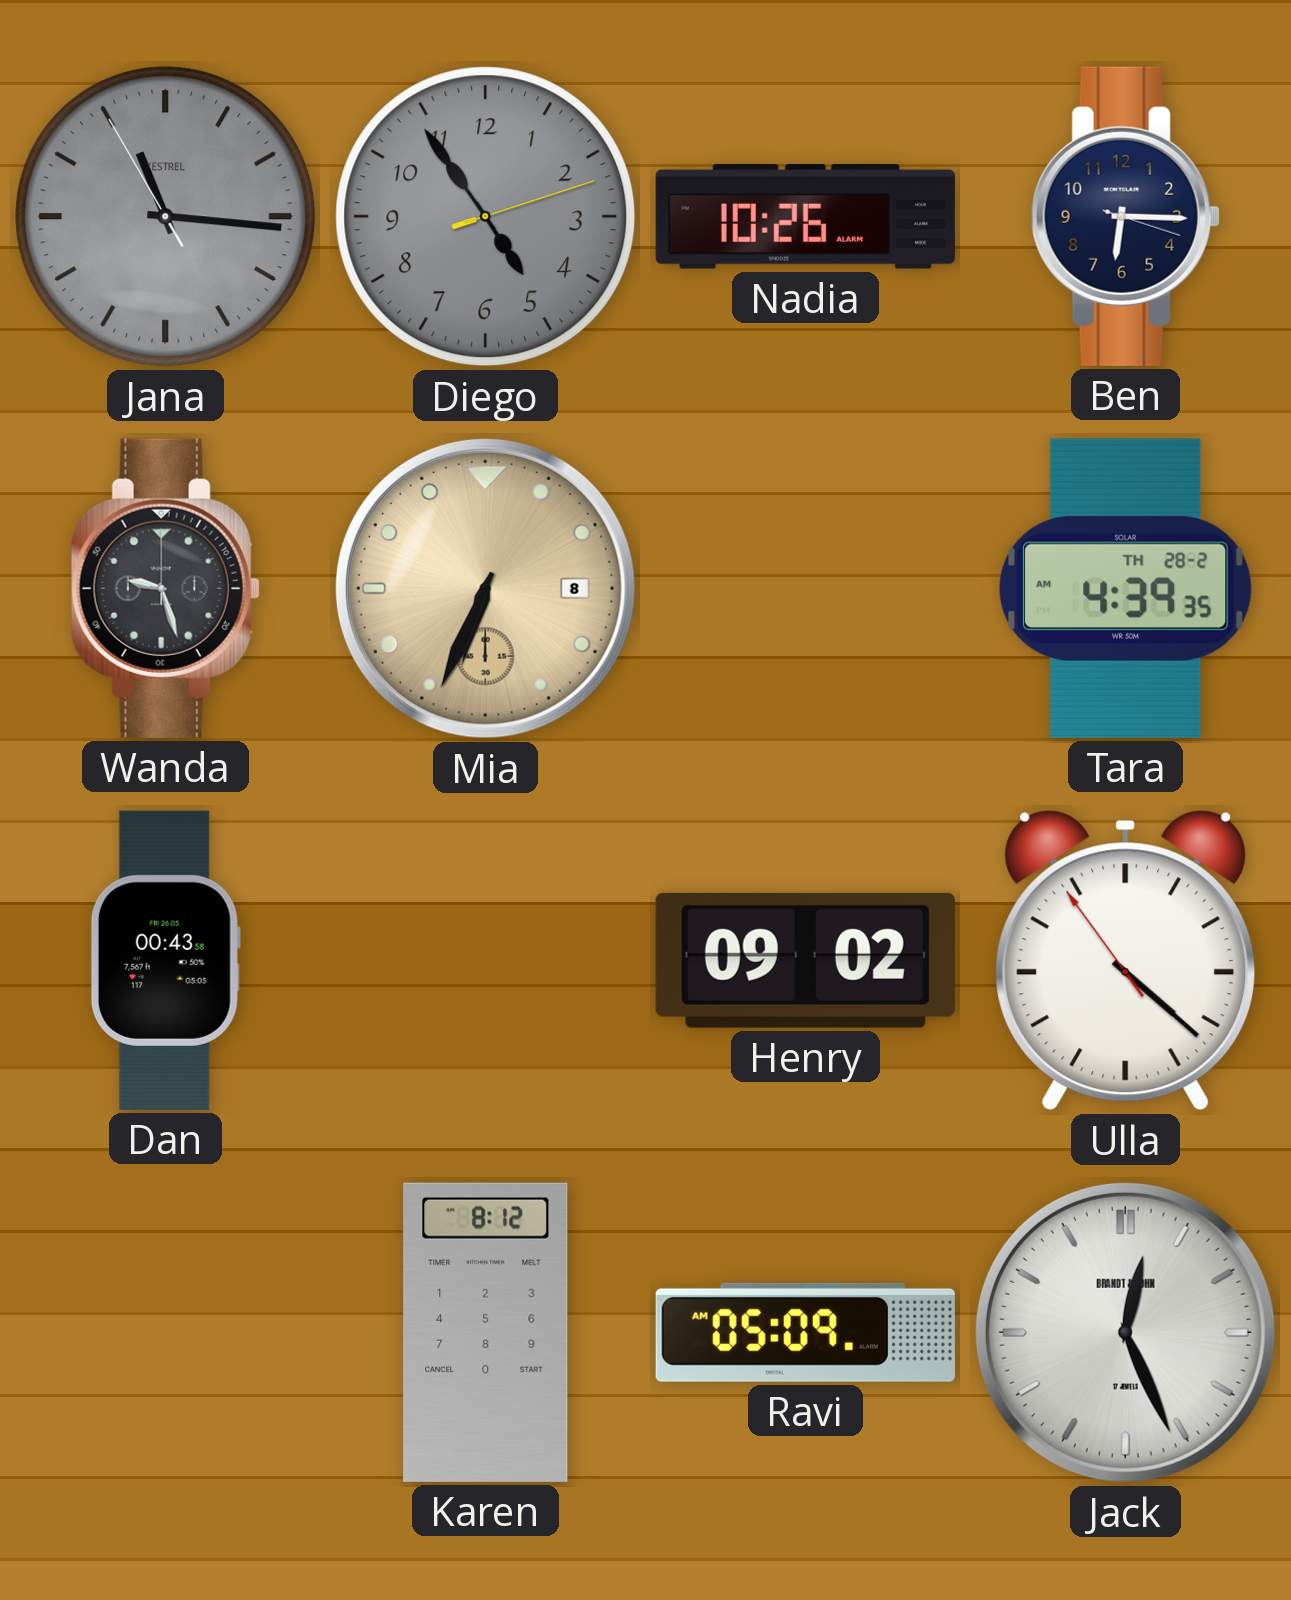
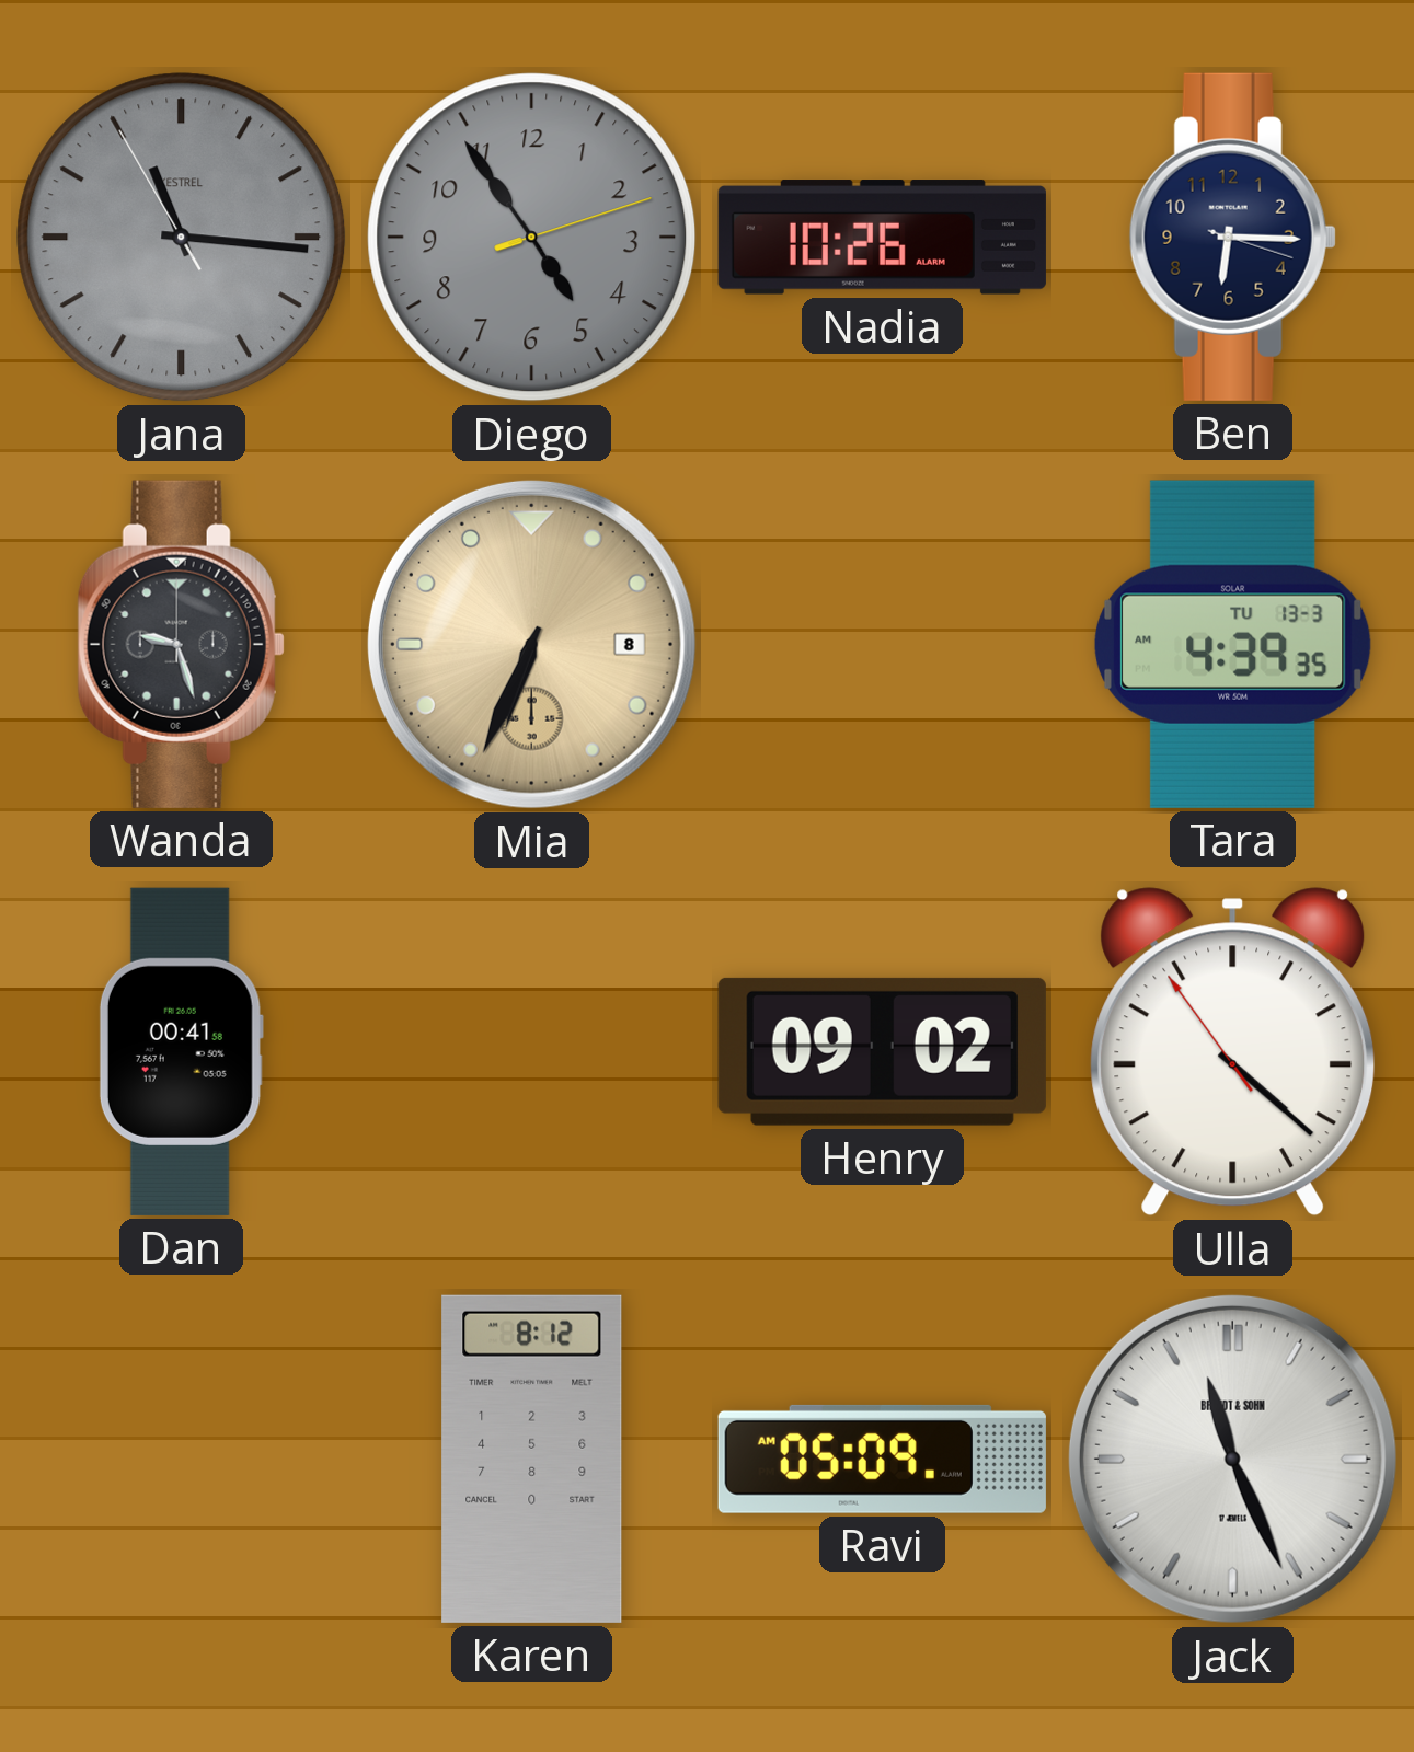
Tara date: TH 28-2 -> TU 13-3 (1232, 644)
Dan: 00:43 -> 00:41 (181, 1051)
Jack: 12:26 -> 11:26 (1232, 1459)
